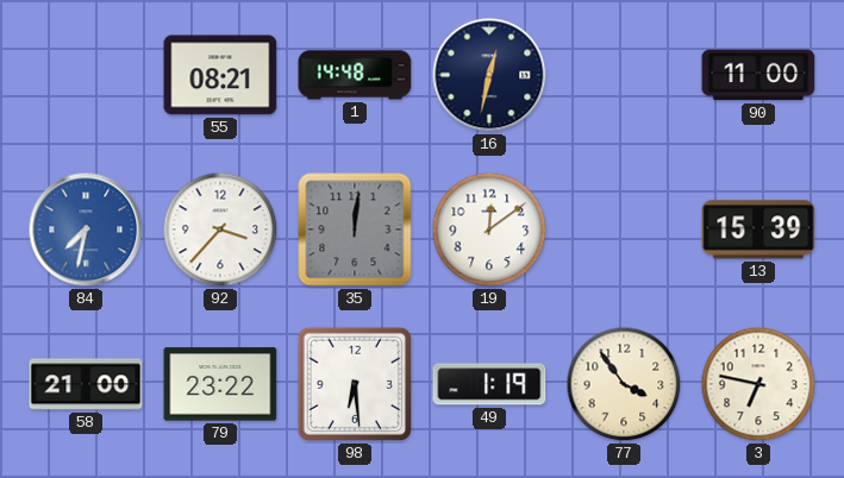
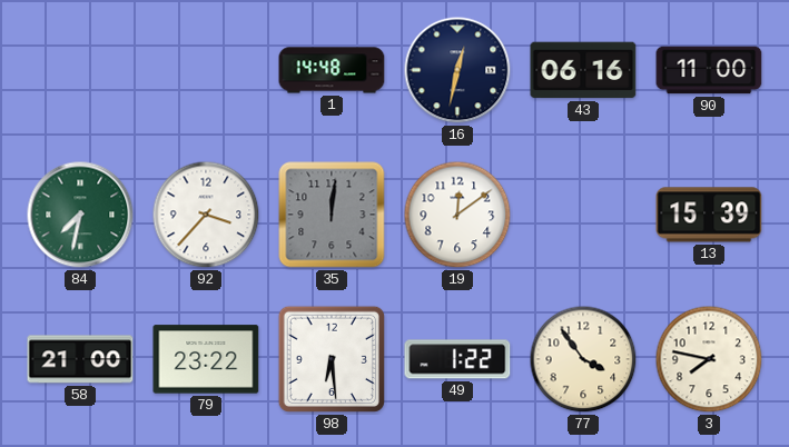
55: 08:21 -> none (220, 75)
43: none -> 06:16 (583, 70)
84 dial: blue -> green (80, 215)
49: 1:19 -> 1:22 (457, 359)
3: 6:47 -> 7:47 (709, 359)
